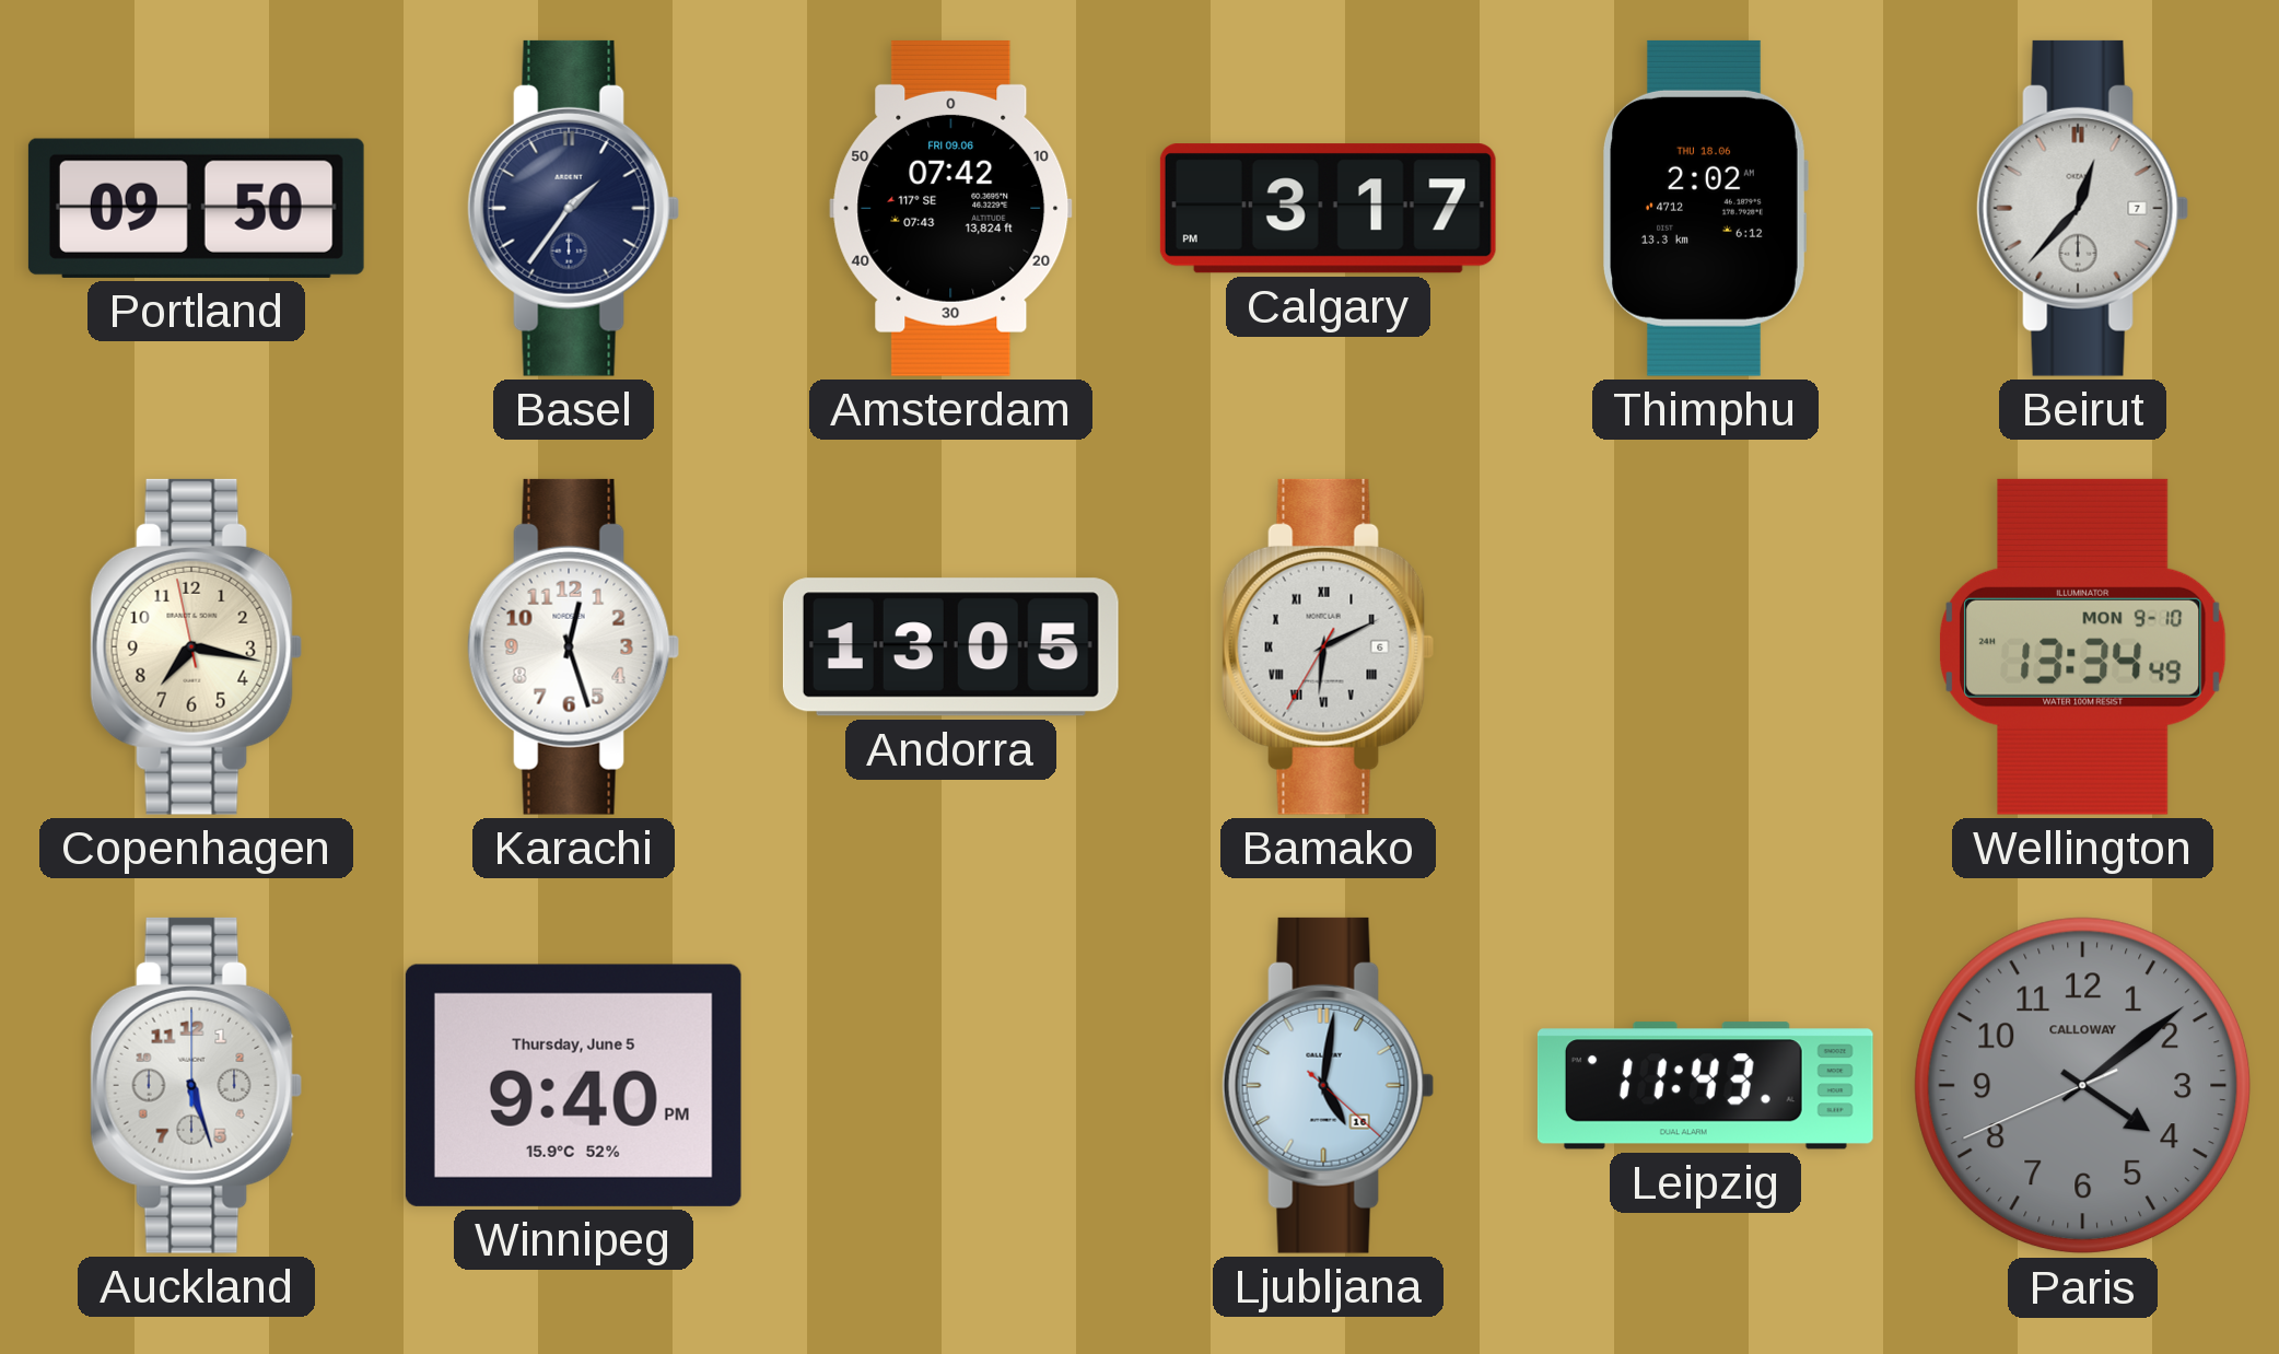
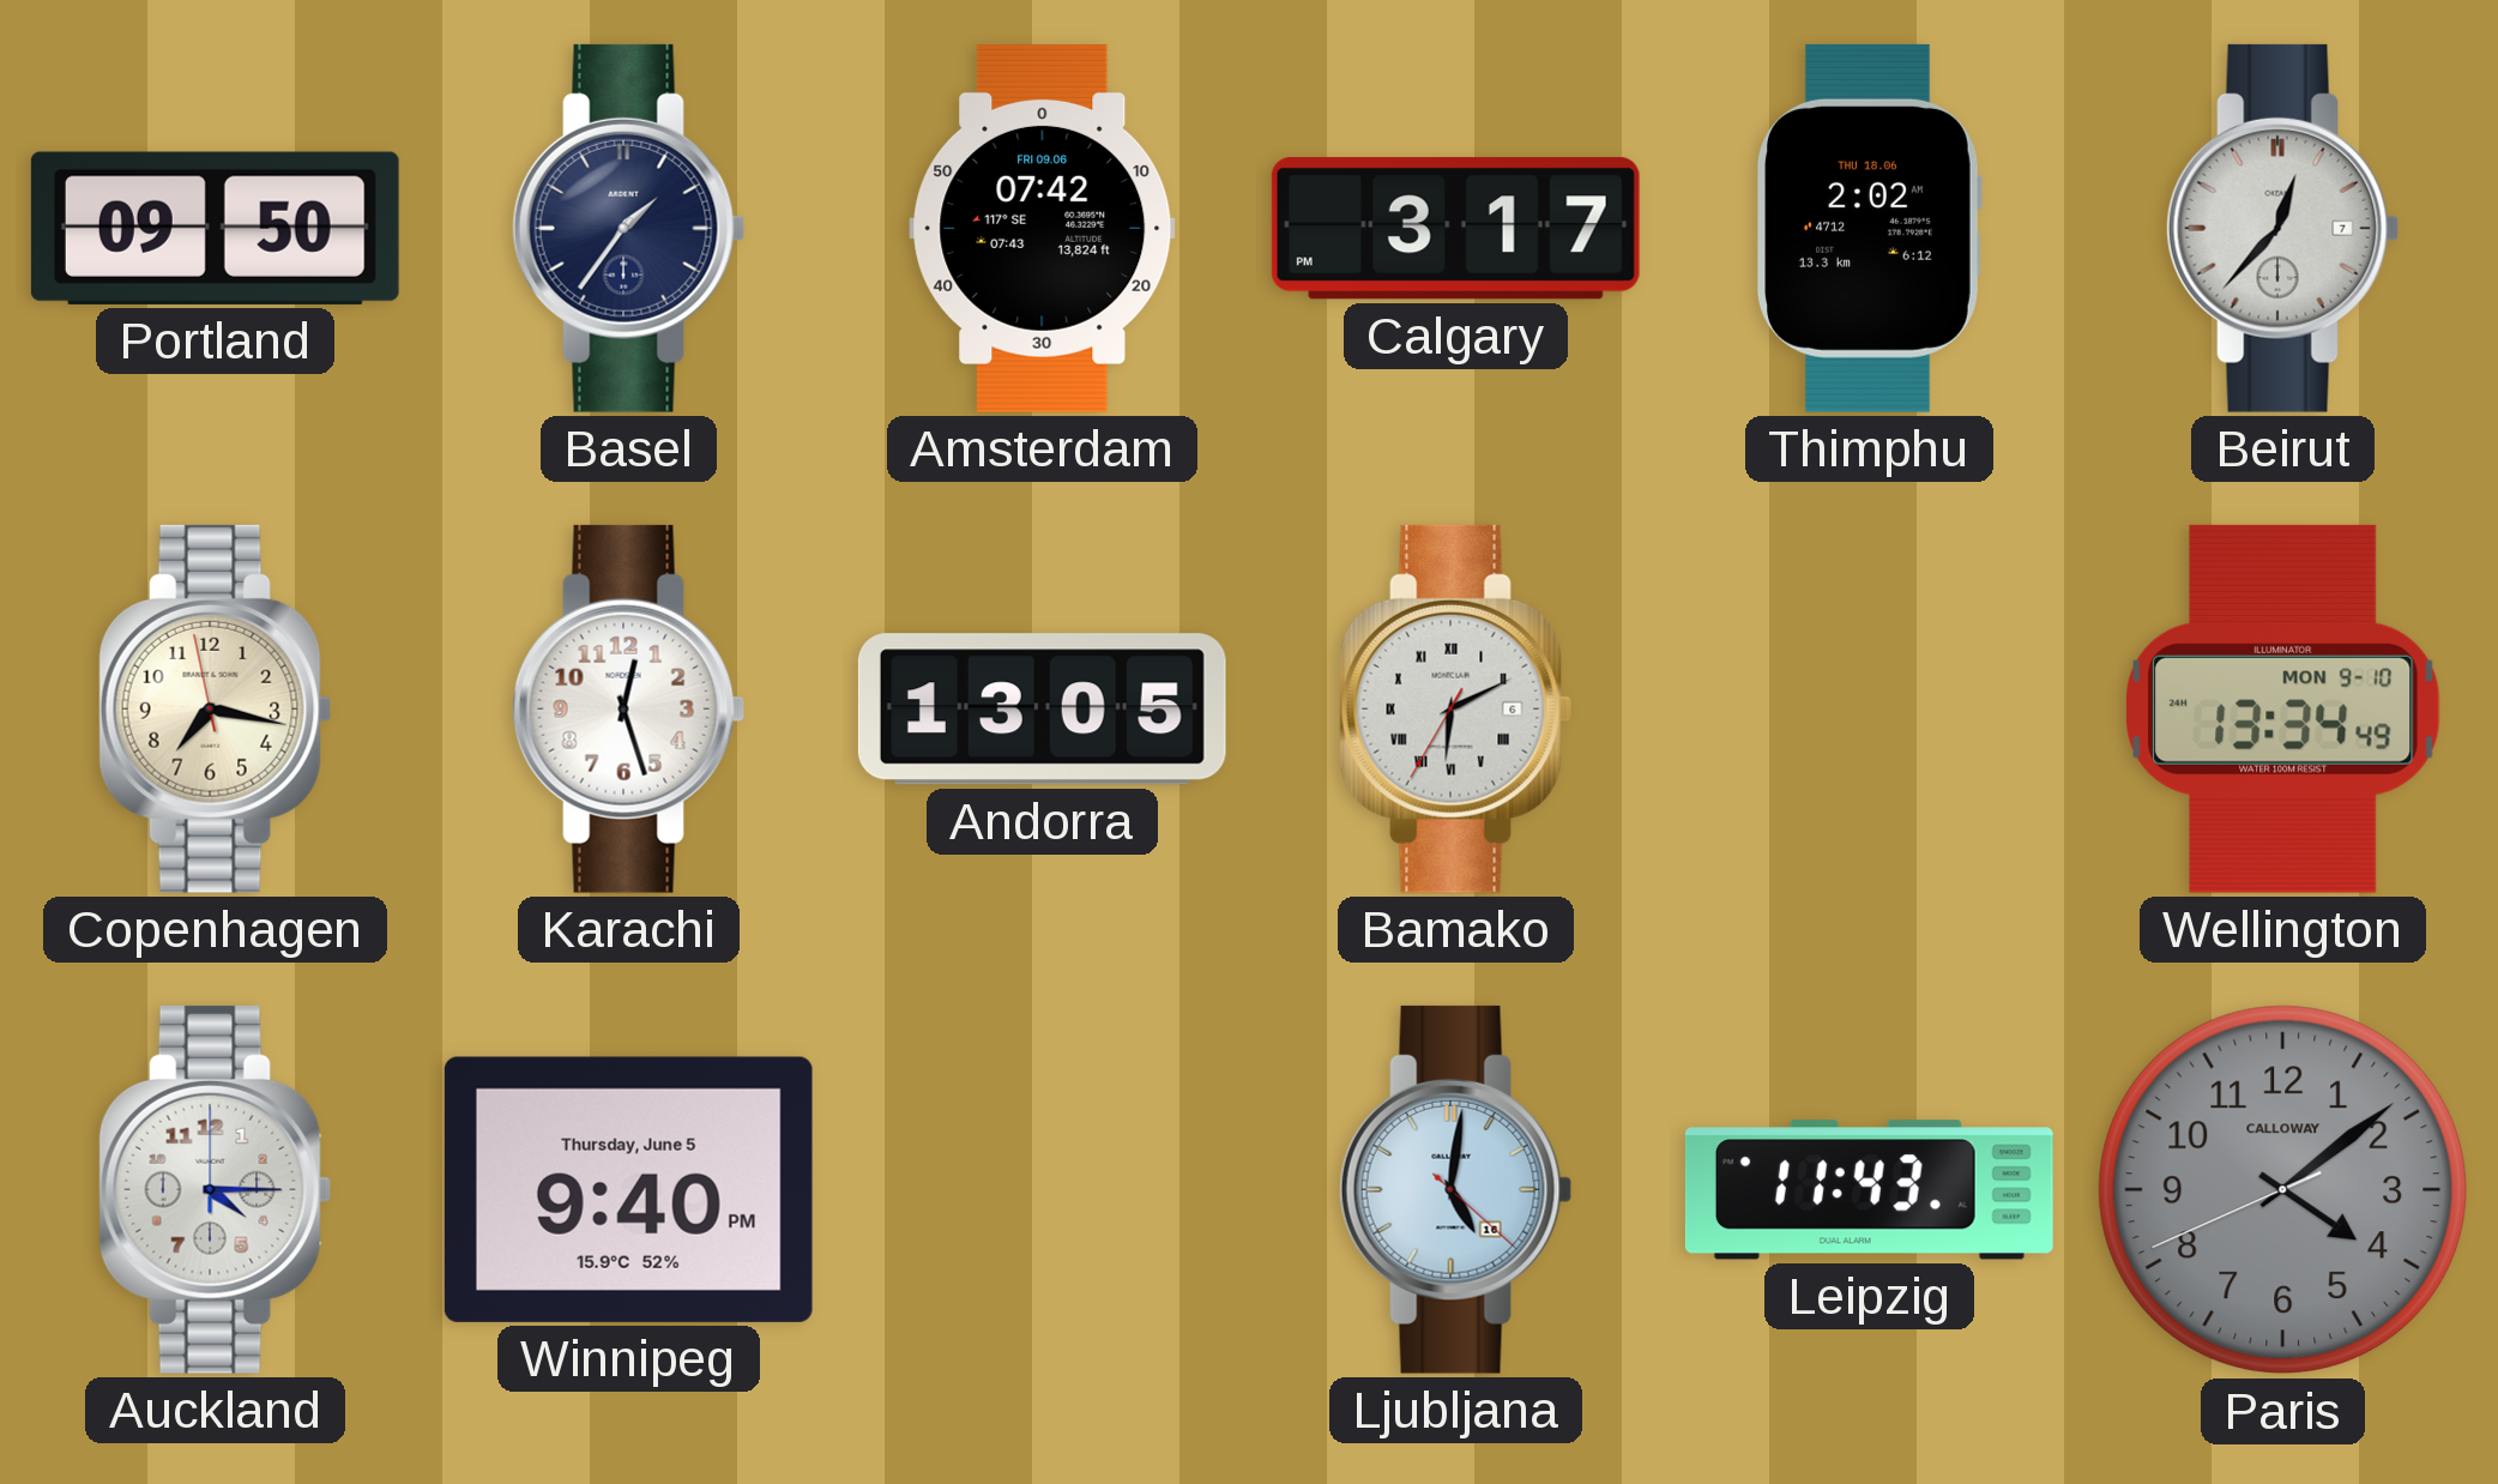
Auckland: 5:27 -> 4:15 (216, 1189)
